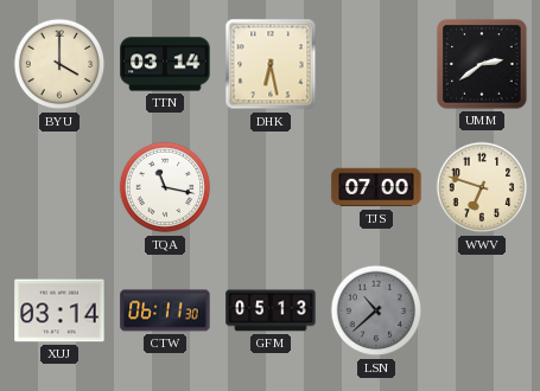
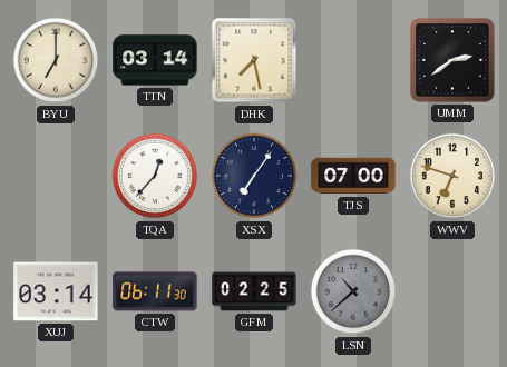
BYU: 4:00 -> 7:00 (56, 60)
DHK: 6:28 -> 7:28 (254, 60)
TQA: 11:17 -> 12:37 (155, 176)
XSX: none -> 7:06 (254, 176)
GFM: 05:13 -> 02:25 (254, 291)
